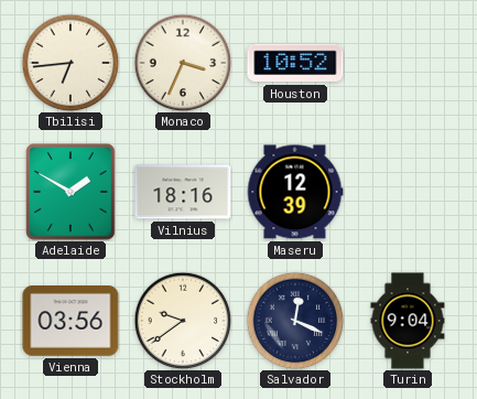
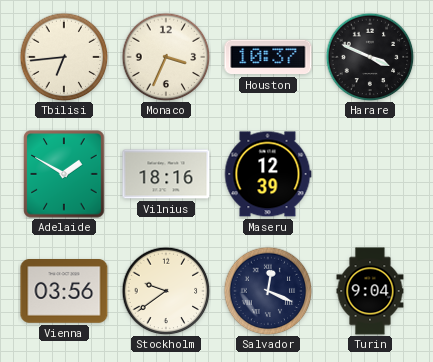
Houston: 10:52 -> 10:37 (268, 57)
Harare: none -> 3:49 (370, 57)
